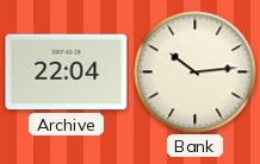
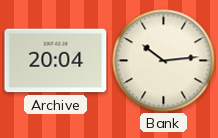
Archive: 22:04 -> 20:04 (56, 61)
